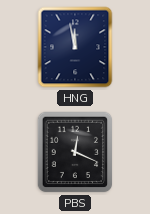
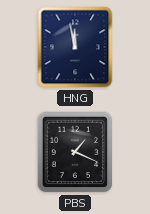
PBS: 12:19 -> 1:19 (75, 152)
